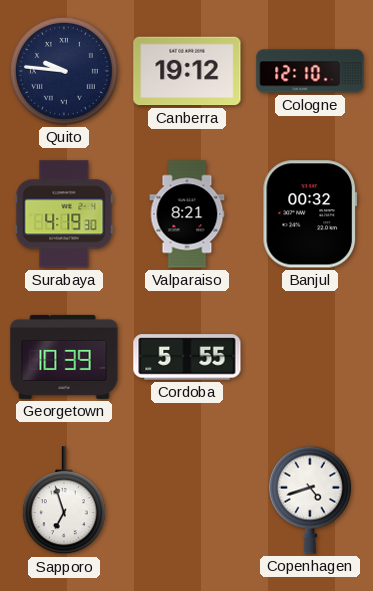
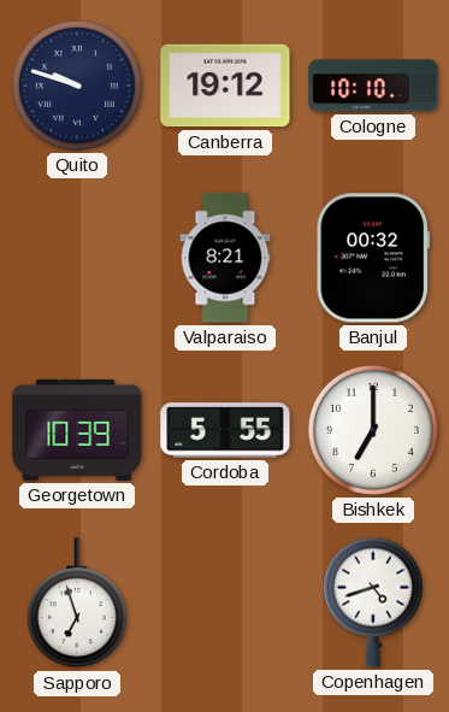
Quito: 9:46 -> 9:48 (77, 86)
Cologne: 12:10 -> 10:10 (373, 86)
Surabaya: 4:19 -> none (64, 214)
Bishkek: none -> 7:00 (373, 430)
